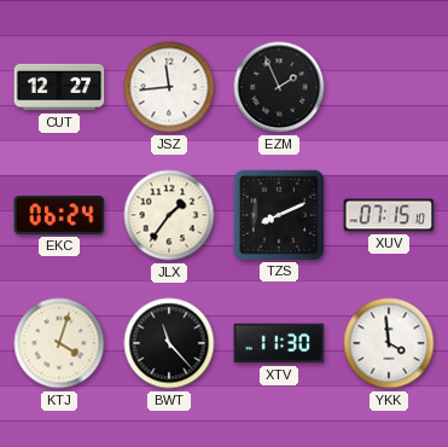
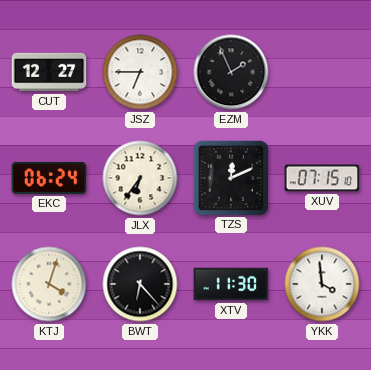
JSZ: 11:44 -> 6:45 (140, 72)
JLX: 1:36 -> 6:36 (140, 178)
TZS: 8:11 -> 12:11 (230, 177)
BWT: 11:23 -> 6:23 (140, 284)
